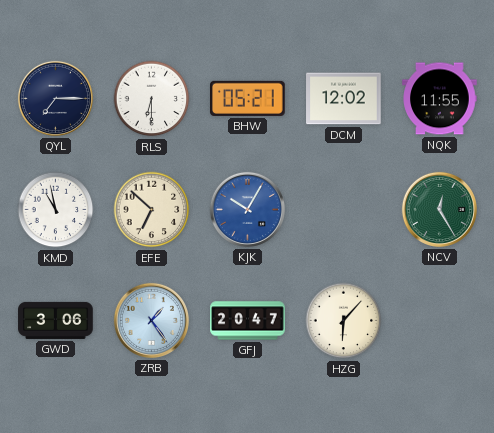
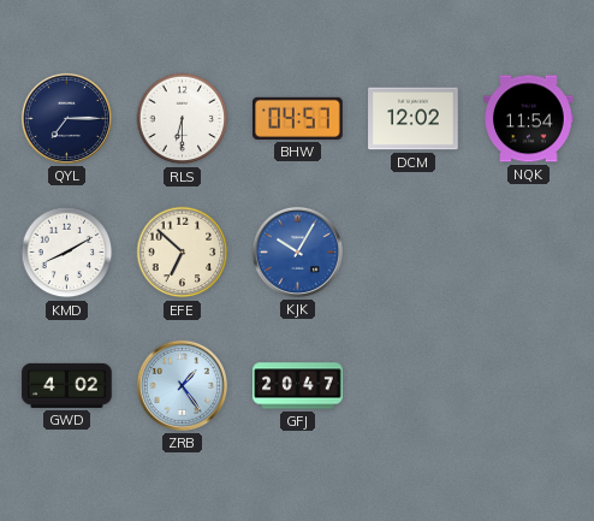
BHW: 05:21 -> 04:57 (298, 118)
NQK: 11:55 -> 11:54 (529, 119)
KMD: 10:58 -> 8:10 (67, 253)
NCV: 12:25 -> none (439, 209)
GWD: 3:06 -> 4:02 (67, 385)
HZG: 6:07 -> none (344, 321)
